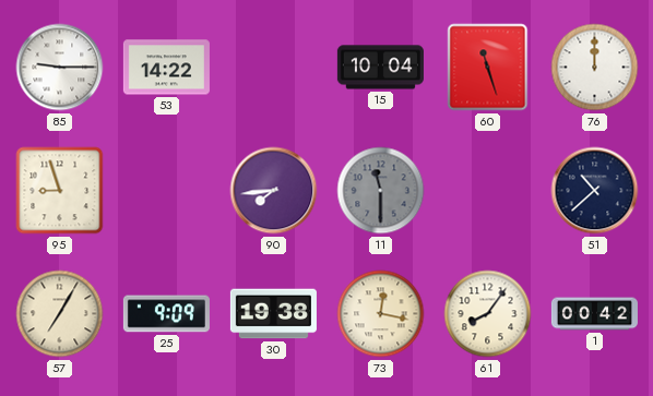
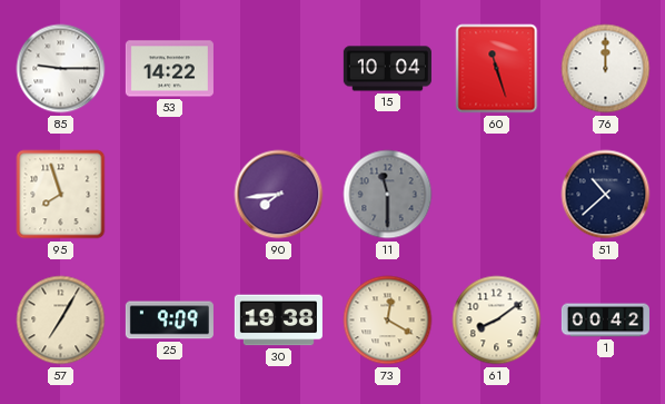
95: 8:57 -> 7:57 (61, 195)
73: 12:17 -> 12:20 (388, 321)
61: 8:06 -> 8:09 (497, 321)
